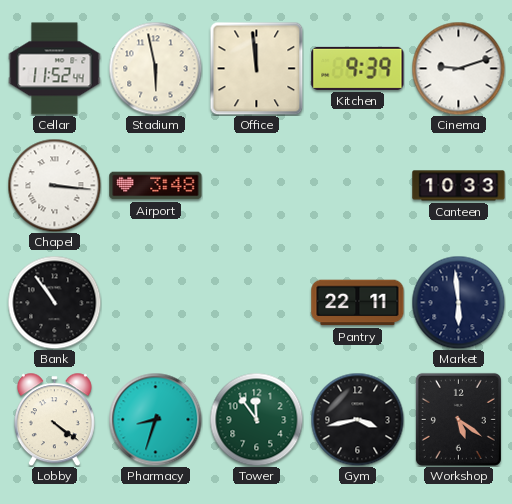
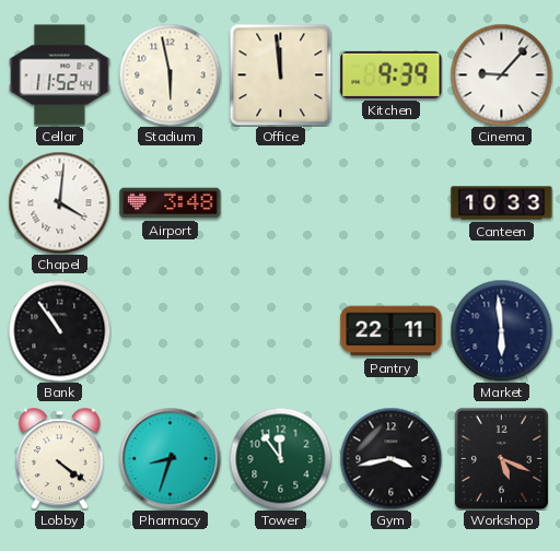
Cinema: 9:12 -> 9:07 (501, 74)
Chapel: 3:16 -> 4:01 (59, 202)
Workshop: 5:21 -> 5:19 (501, 458)
